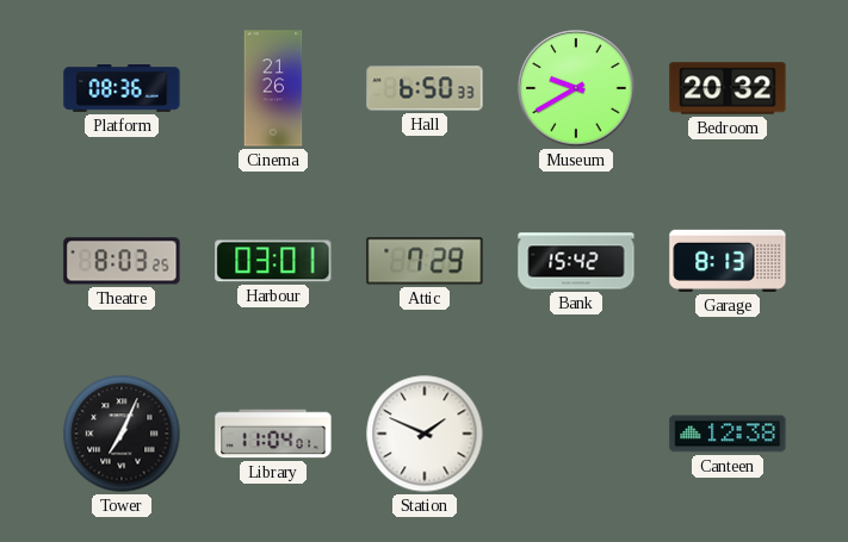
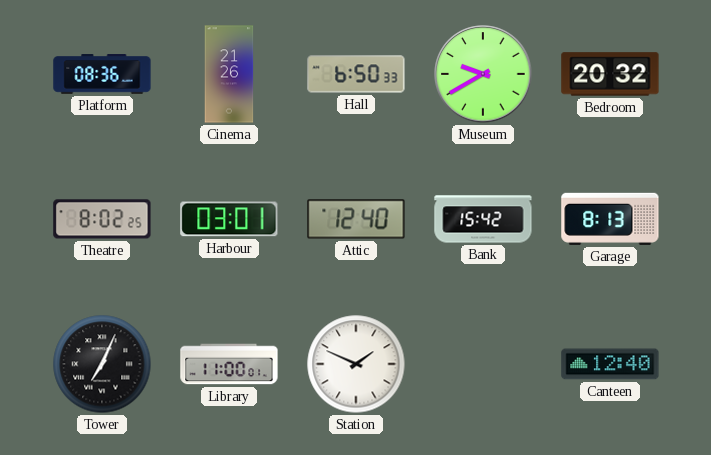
Theatre: 8:03 -> 8:02 (102, 219)
Attic: 7:29 -> 12:40 (356, 219)
Library: 11:04 -> 11:00 (229, 364)
Canteen: 12:38 -> 12:40 (610, 364)
